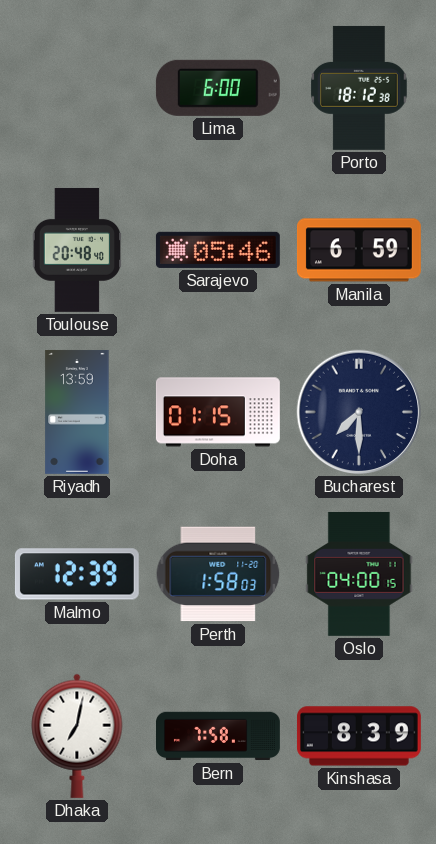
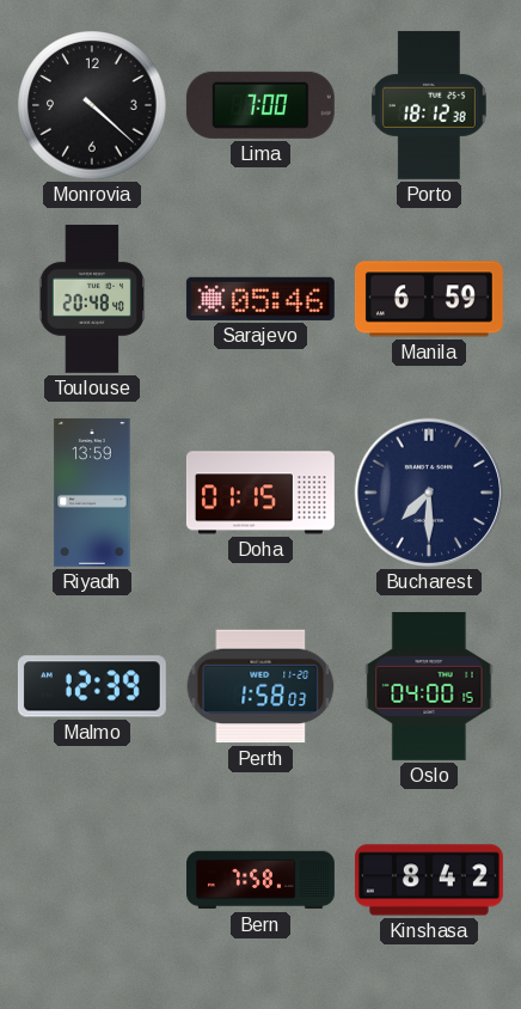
Monrovia: none -> 4:22 (92, 105)
Lima: 6:00 -> 7:00 (260, 105)
Dhaka: 7:02 -> none (77, 736)
Kinshasa: 8:39 -> 8:42 (429, 880)
